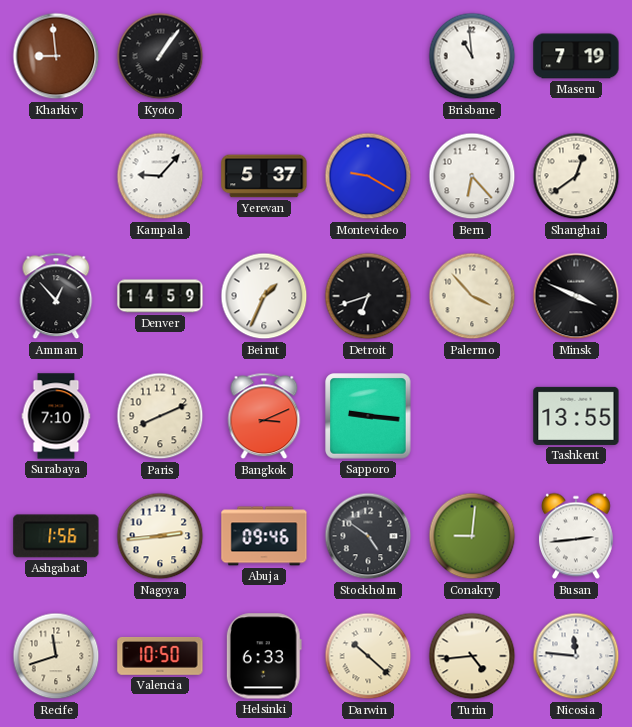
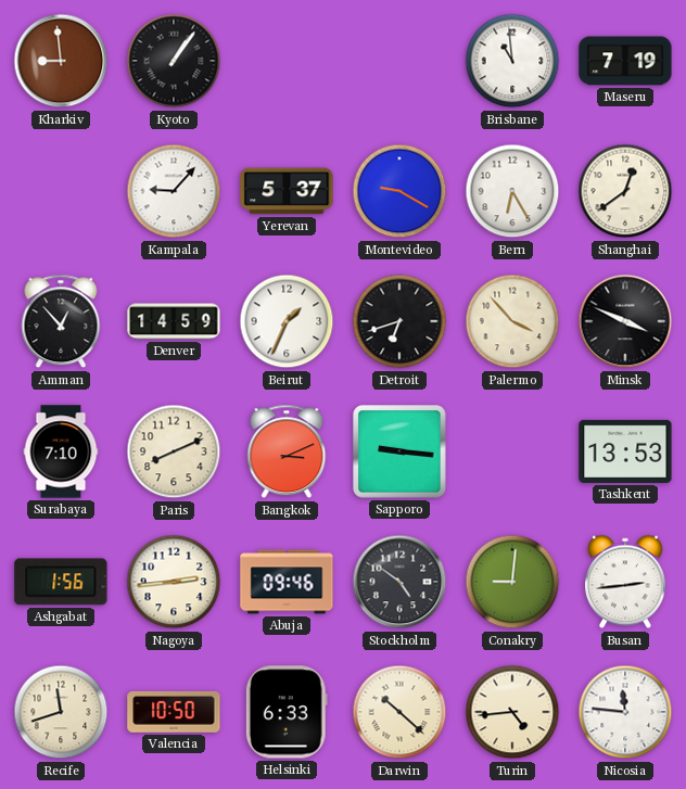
Bern: 6:23 -> 6:25 (512, 191)
Tashkent: 13:55 -> 13:53 (625, 451)
